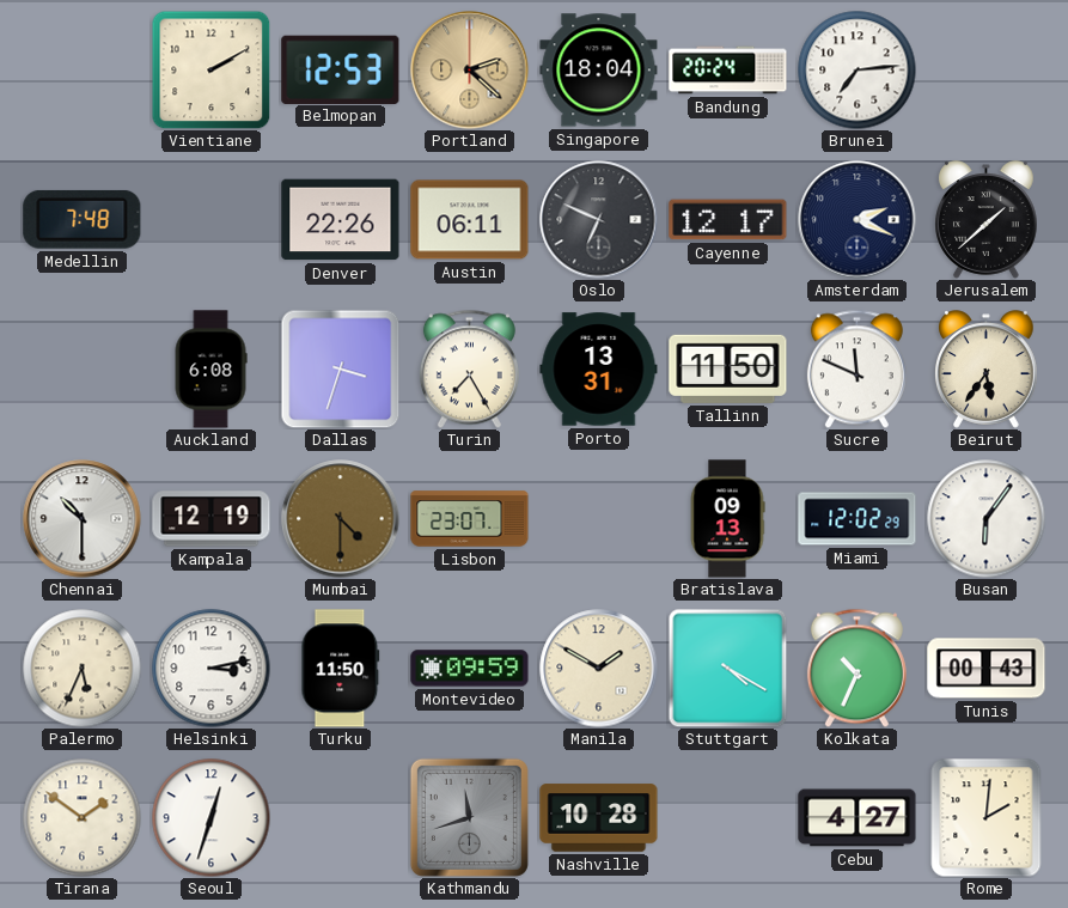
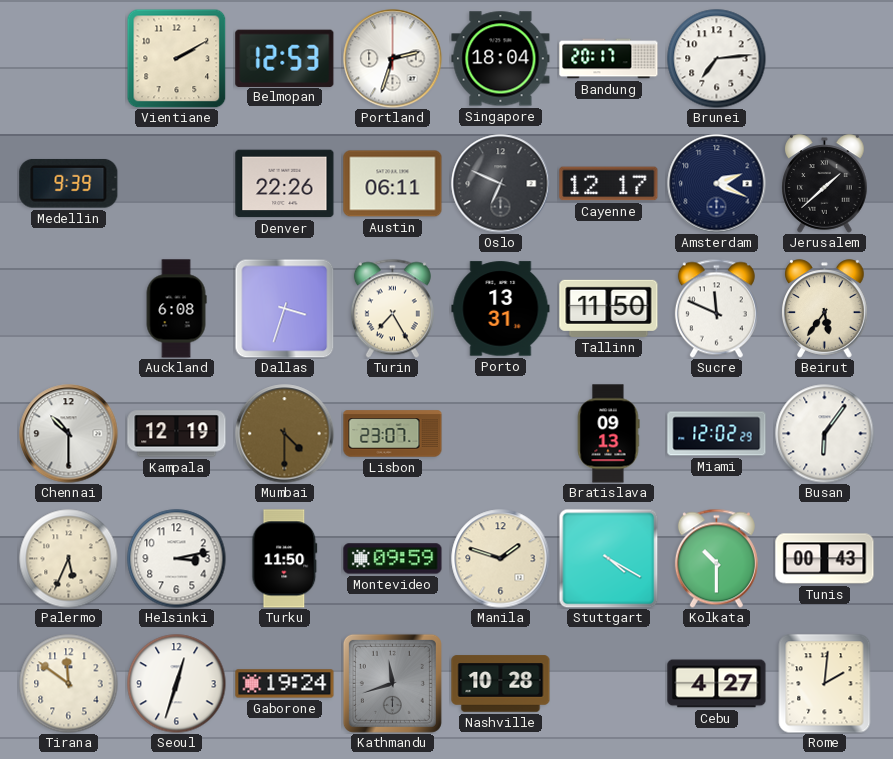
Portland: 2:22 -> 2:33 (393, 59)
Portland dial: champagne -> white (393, 59)
Bandung: 20:24 -> 20:17 (609, 59)
Medellin: 7:48 -> 9:39 (69, 183)
Manila: 1:50 -> 1:48 (501, 559)
Kolkata: 10:34 -> 10:30 (716, 558)
Tirana: 1:51 -> 11:51 (69, 684)
Gaborone: none -> 19:24 (285, 684)
